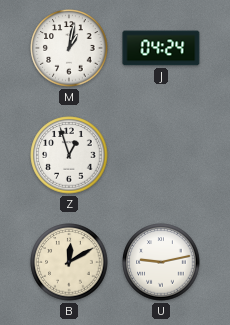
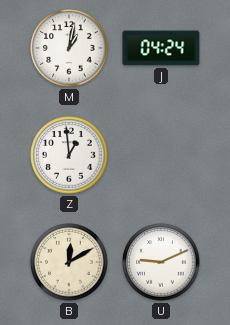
Z: 12:57 -> 12:59 (69, 155)
U: 9:13 -> 9:11 (161, 262)
